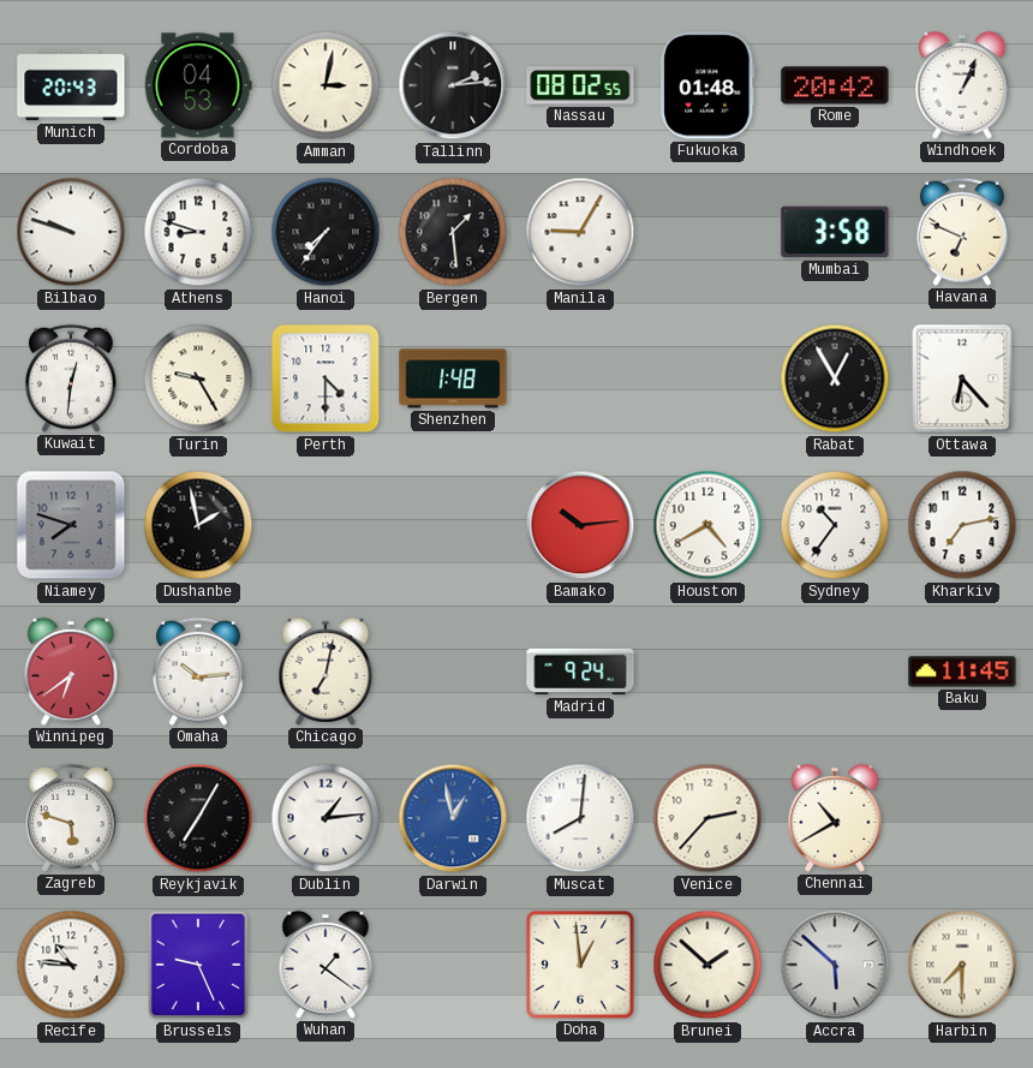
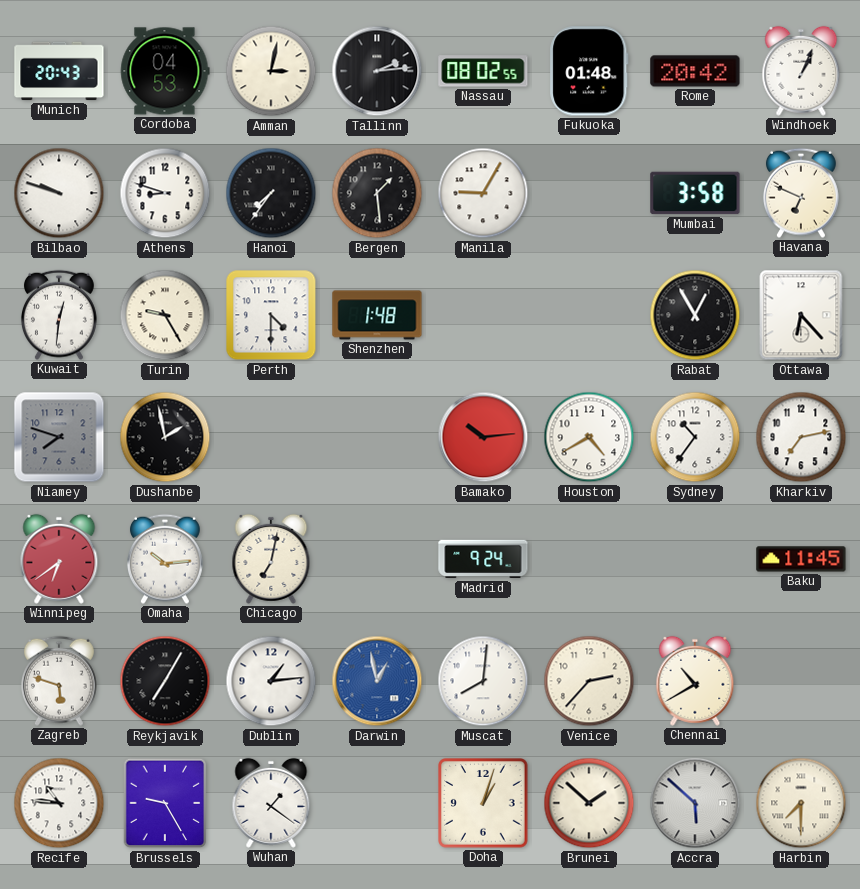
Brussels: 9:26 -> 9:25 (165, 803)
Doha: 12:59 -> 1:03 (484, 804)
